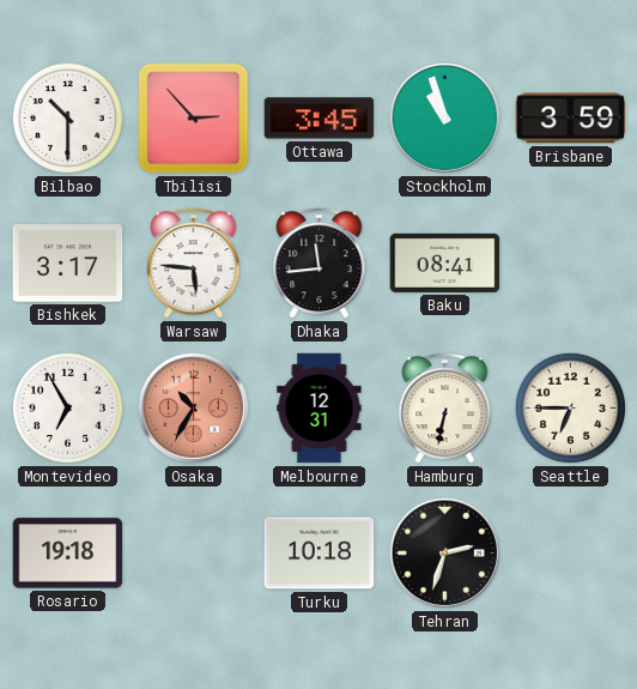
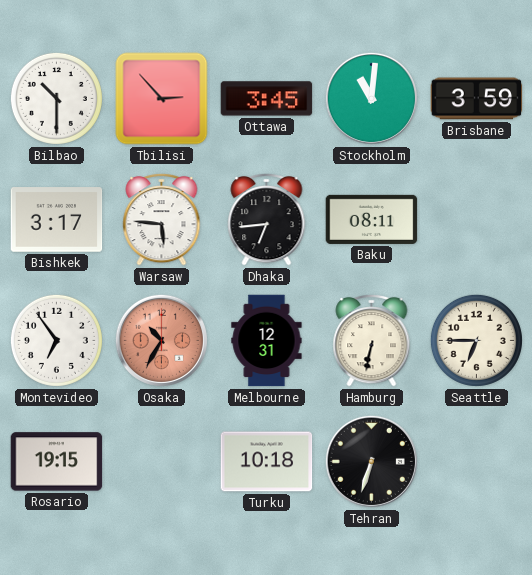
Stockholm: 10:57 -> 11:01 (371, 98)
Dhaka: 11:44 -> 6:44 (267, 219)
Baku: 08:41 -> 08:11 (372, 219)
Montevideo: 6:55 -> 6:54 (56, 340)
Rosario: 19:18 -> 19:15 (57, 462)
Tehran: 2:33 -> 6:33 (371, 461)
